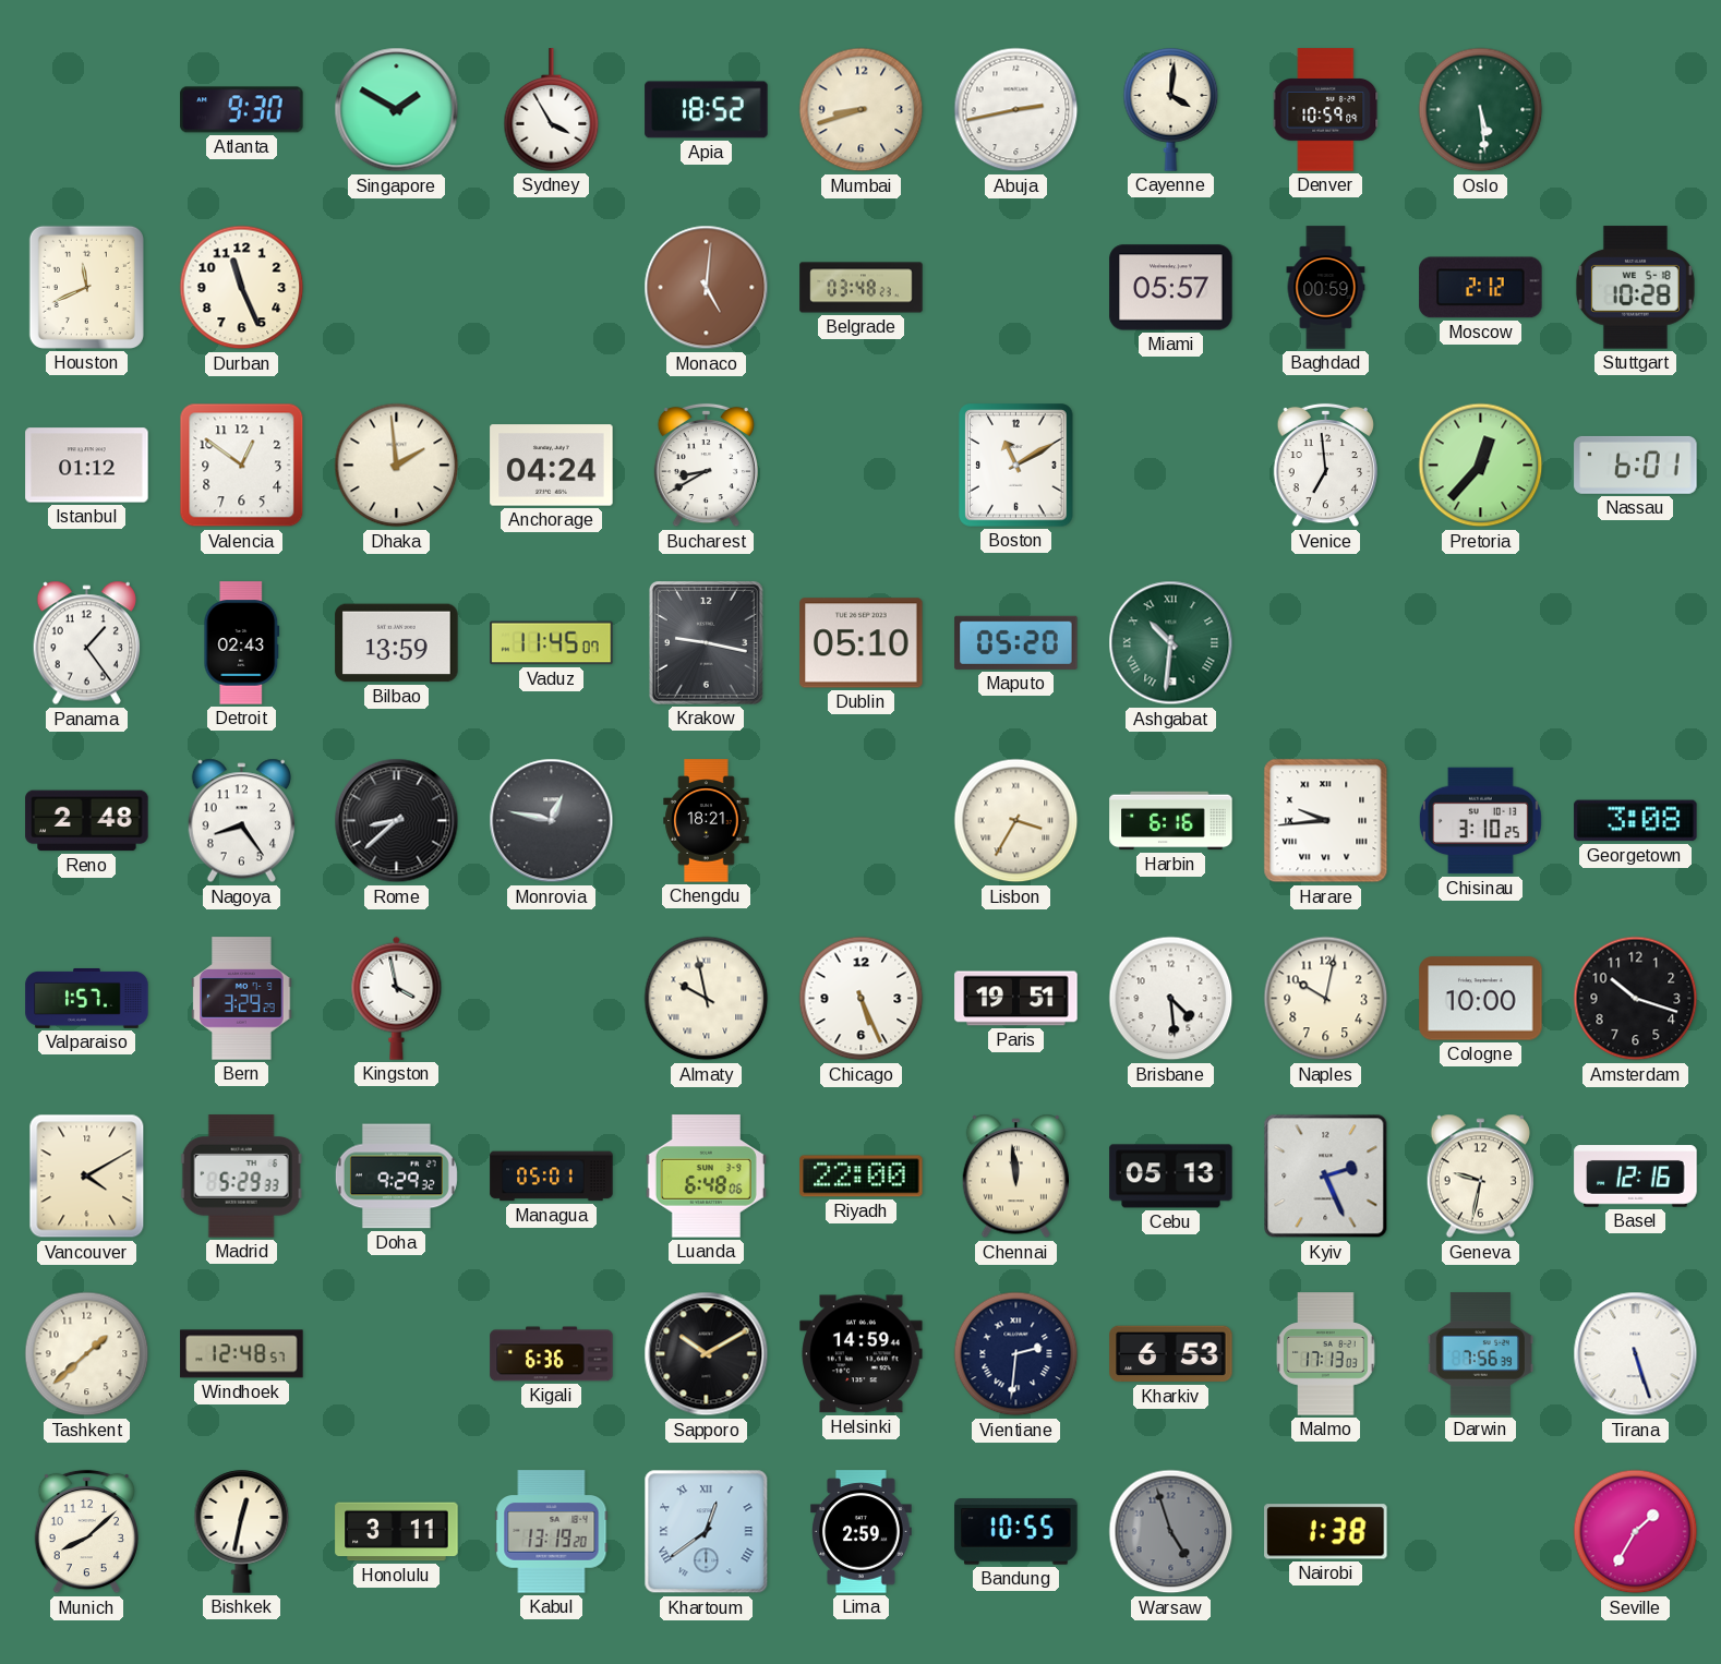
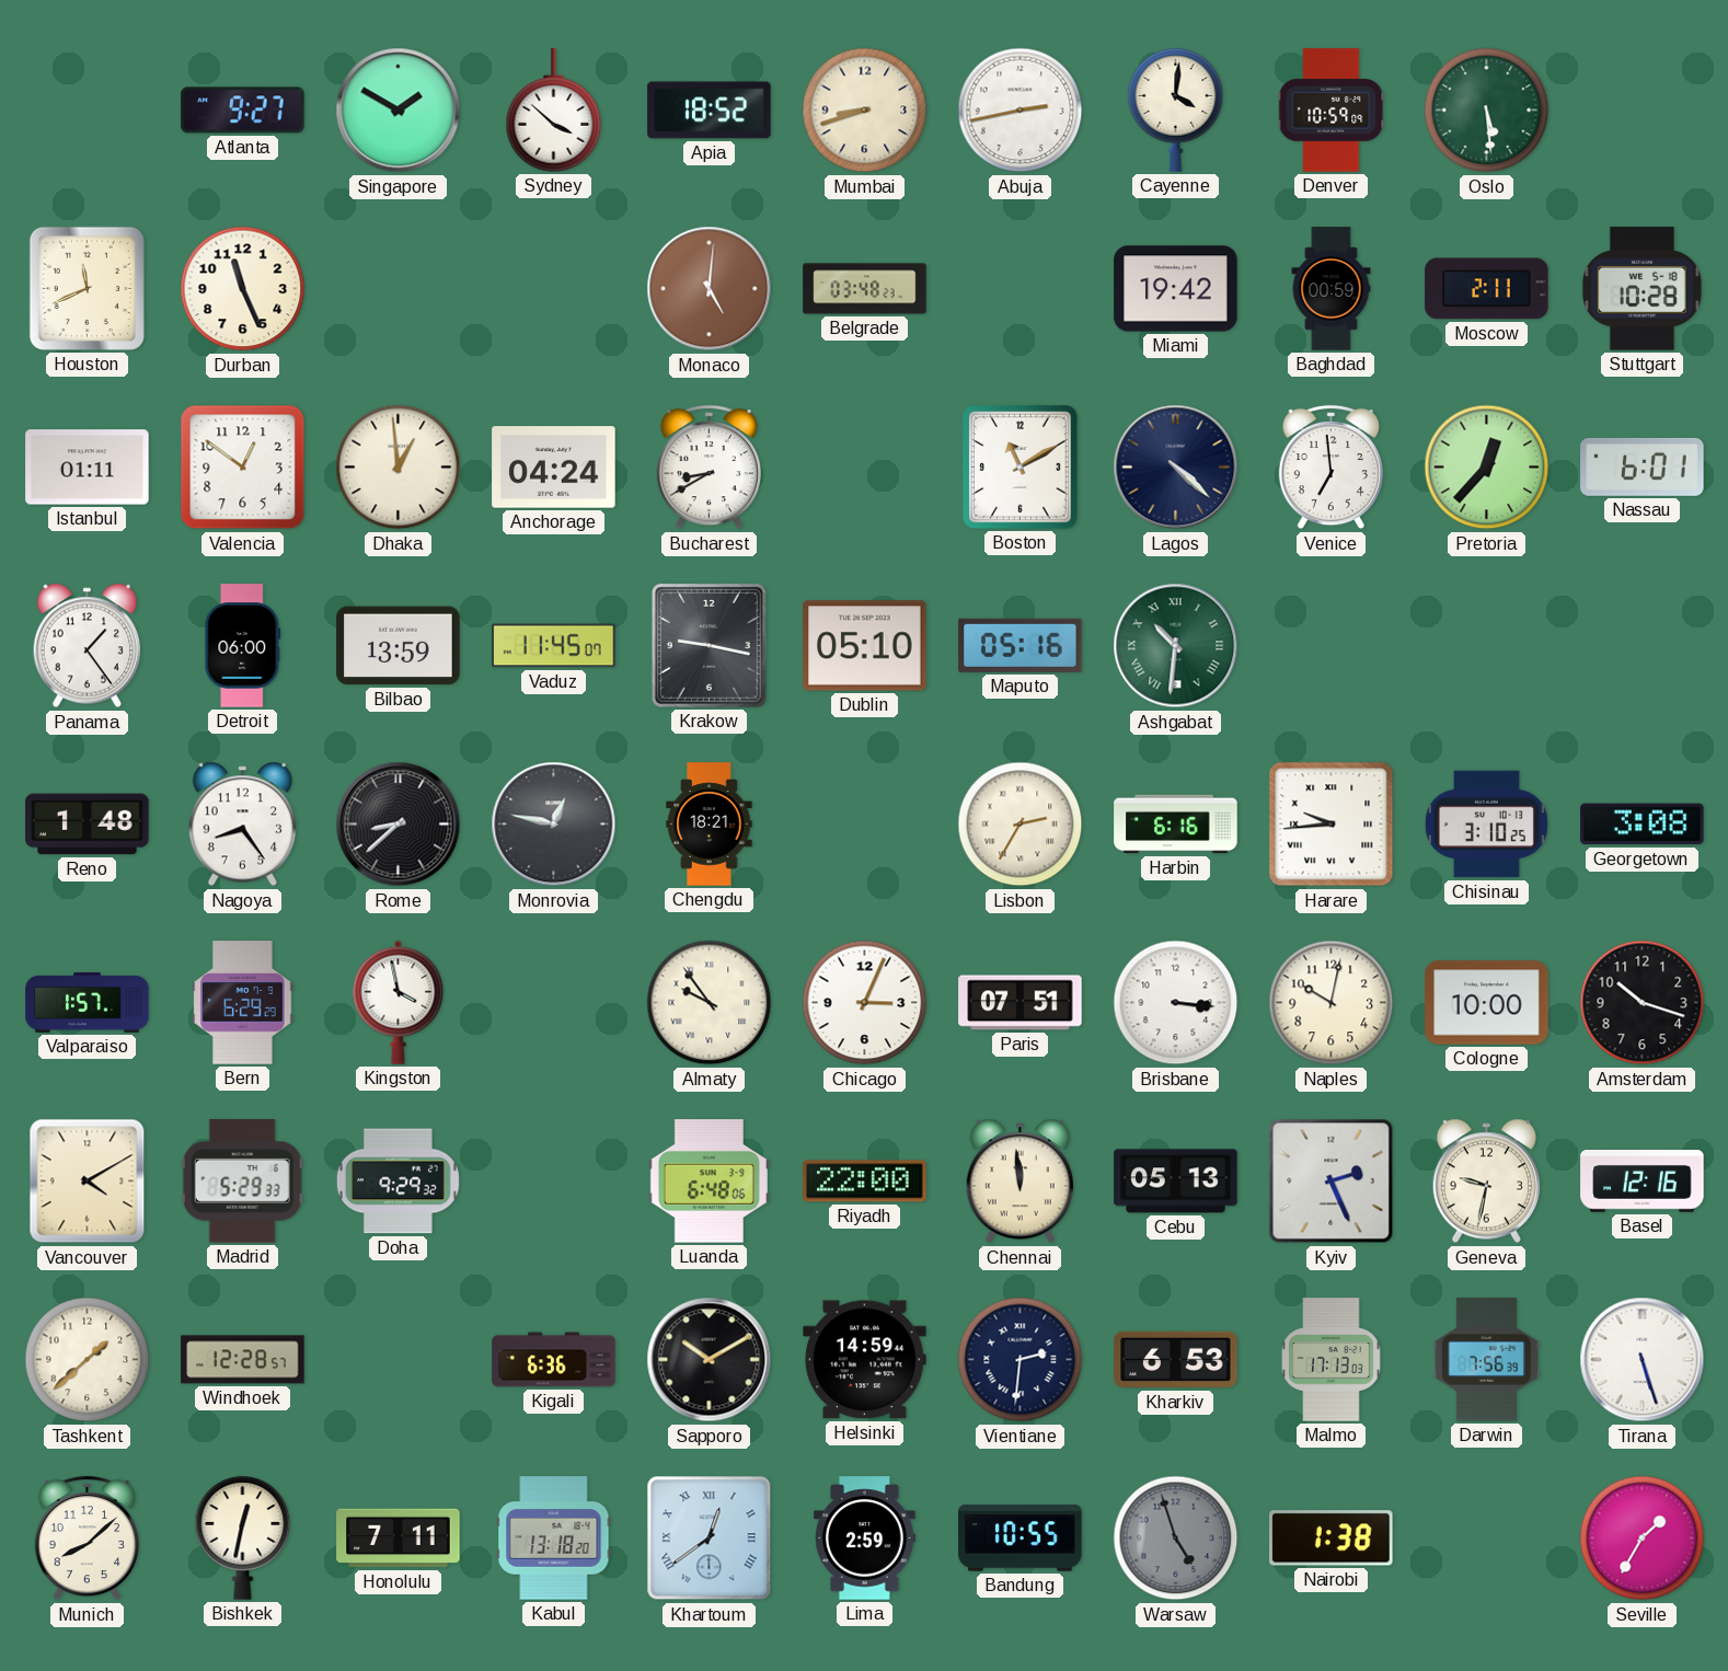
Atlanta: 9:30 -> 9:27 (243, 111)
Sydney: 3:55 -> 3:52 (554, 111)
Miami: 05:57 -> 19:42 (1176, 289)
Moscow: 2:12 -> 2:11 (1487, 289)
Istanbul: 01:12 -> 01:11 (88, 468)
Dhaka: 1:59 -> 12:59 (399, 468)
Lagos: none -> 4:22 (1176, 468)
Detroit: 02:43 -> 06:00 (243, 646)
Maputo: 05:20 -> 05:16 (1021, 645)
Reno: 2:48 -> 1:48 (88, 825)
Lisbon: 3:35 -> 2:35 (1021, 825)
Bern: 3:29 -> 6:29 (243, 1003)
Almaty: 9:58 -> 9:54 (710, 1003)
Chicago: 5:26 -> 3:04 (865, 1003)
Paris: 19:51 -> 07:51 (1021, 1003)
Brisbane: 4:29 -> 3:16 (1176, 1003)
Managua: 05:01 -> none (552, 1177)
Windhoek: 12:48 -> 12:28 (243, 1360)
Honolulu: 3:11 -> 7:11 (399, 1539)
Kabul: 13:19 -> 13:18 (554, 1539)
